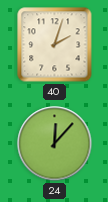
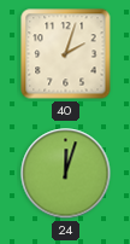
24: 12:07 -> 12:03 (66, 174)
